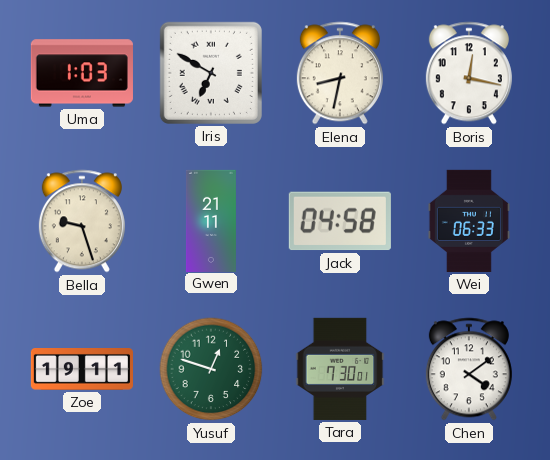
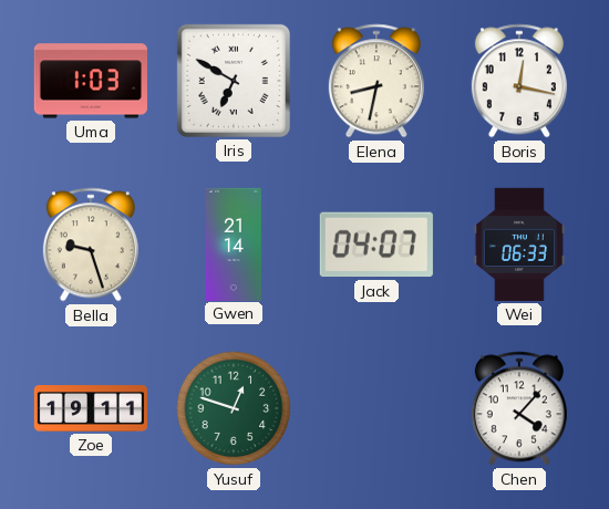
Gwen: 21:11 -> 21:14 (234, 243)
Jack: 04:58 -> 04:07 (376, 245)
Tara: 7:30 -> none (340, 369)
Chen: 4:09 -> 4:07 (519, 408)
